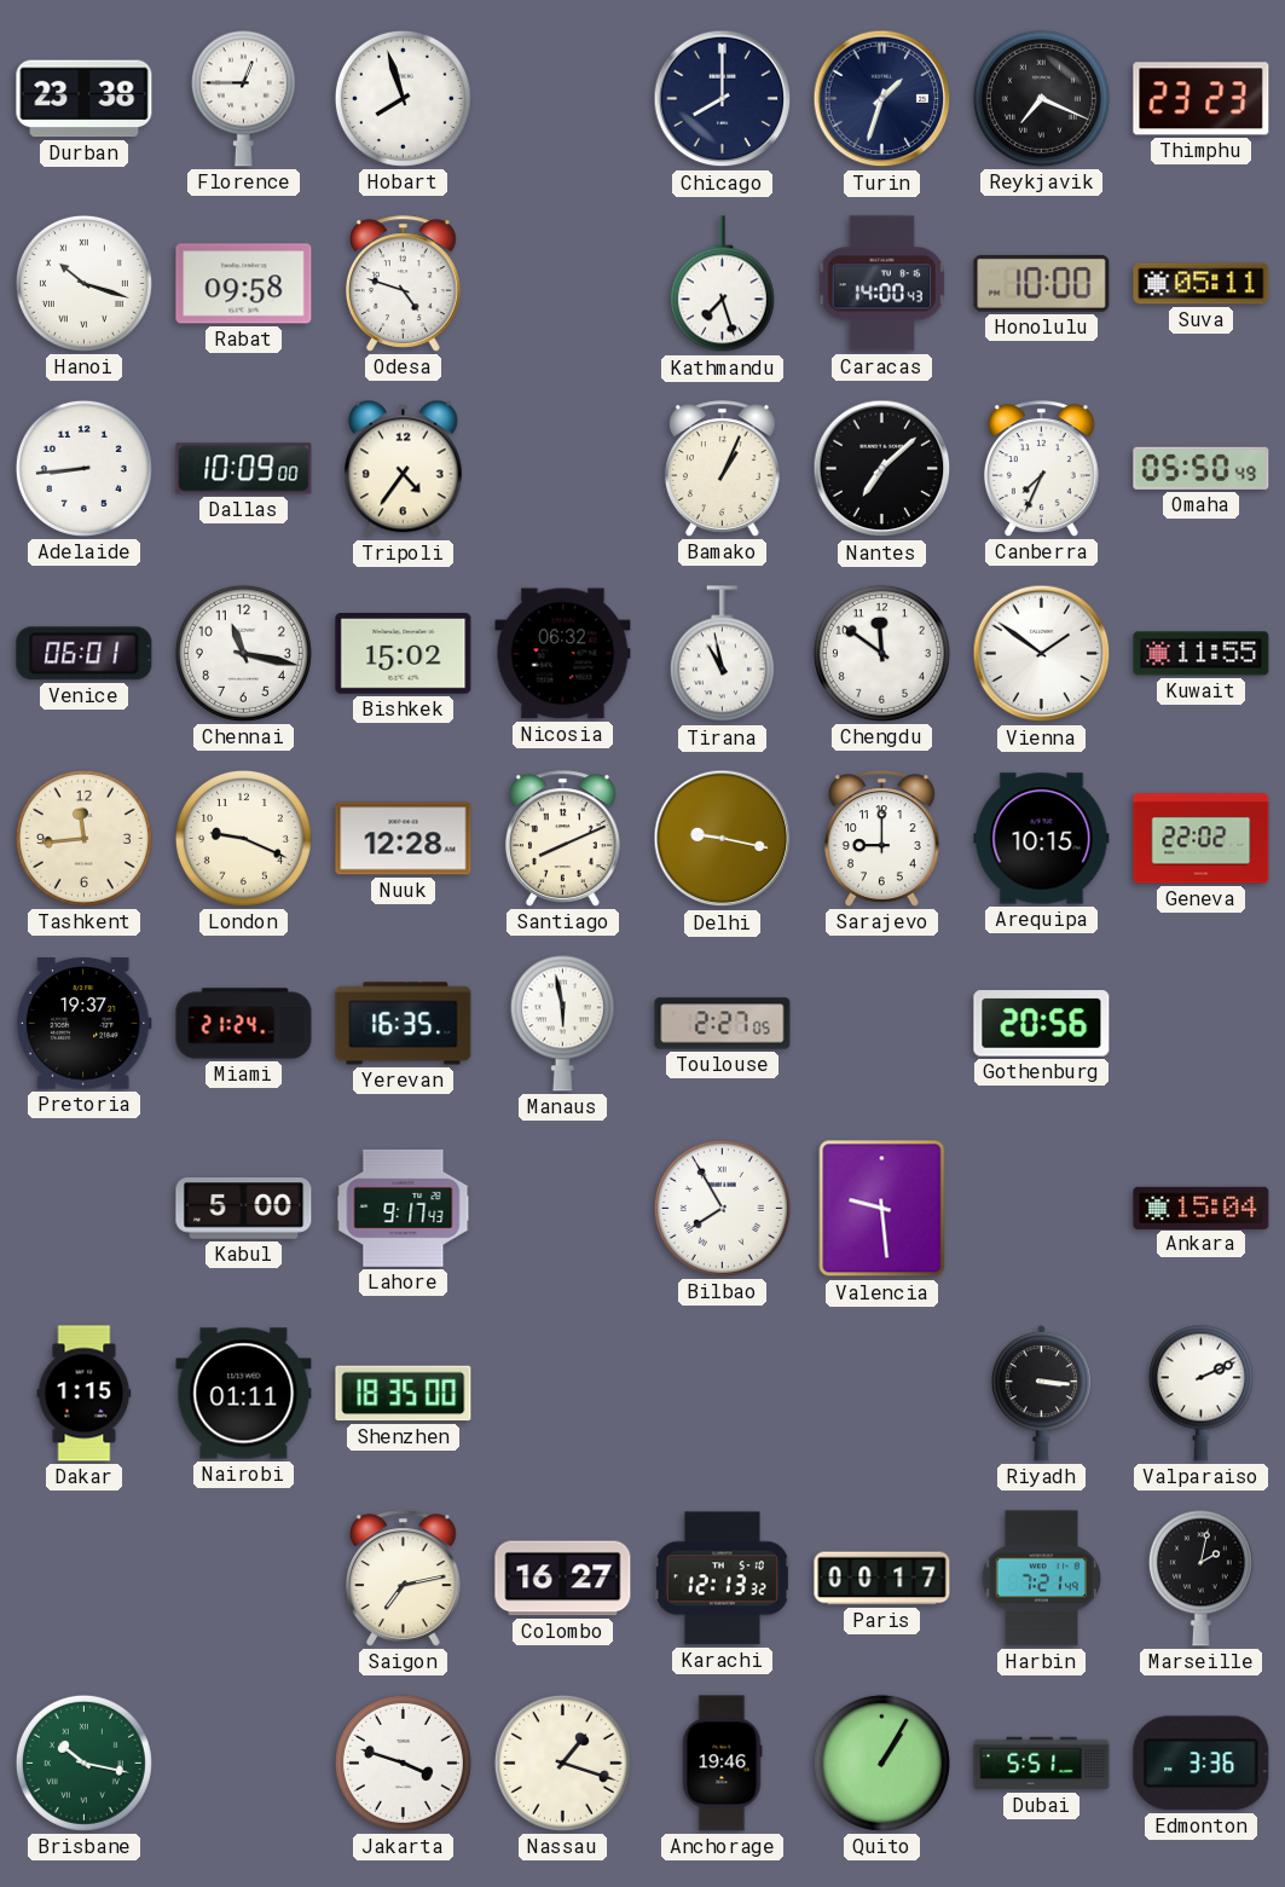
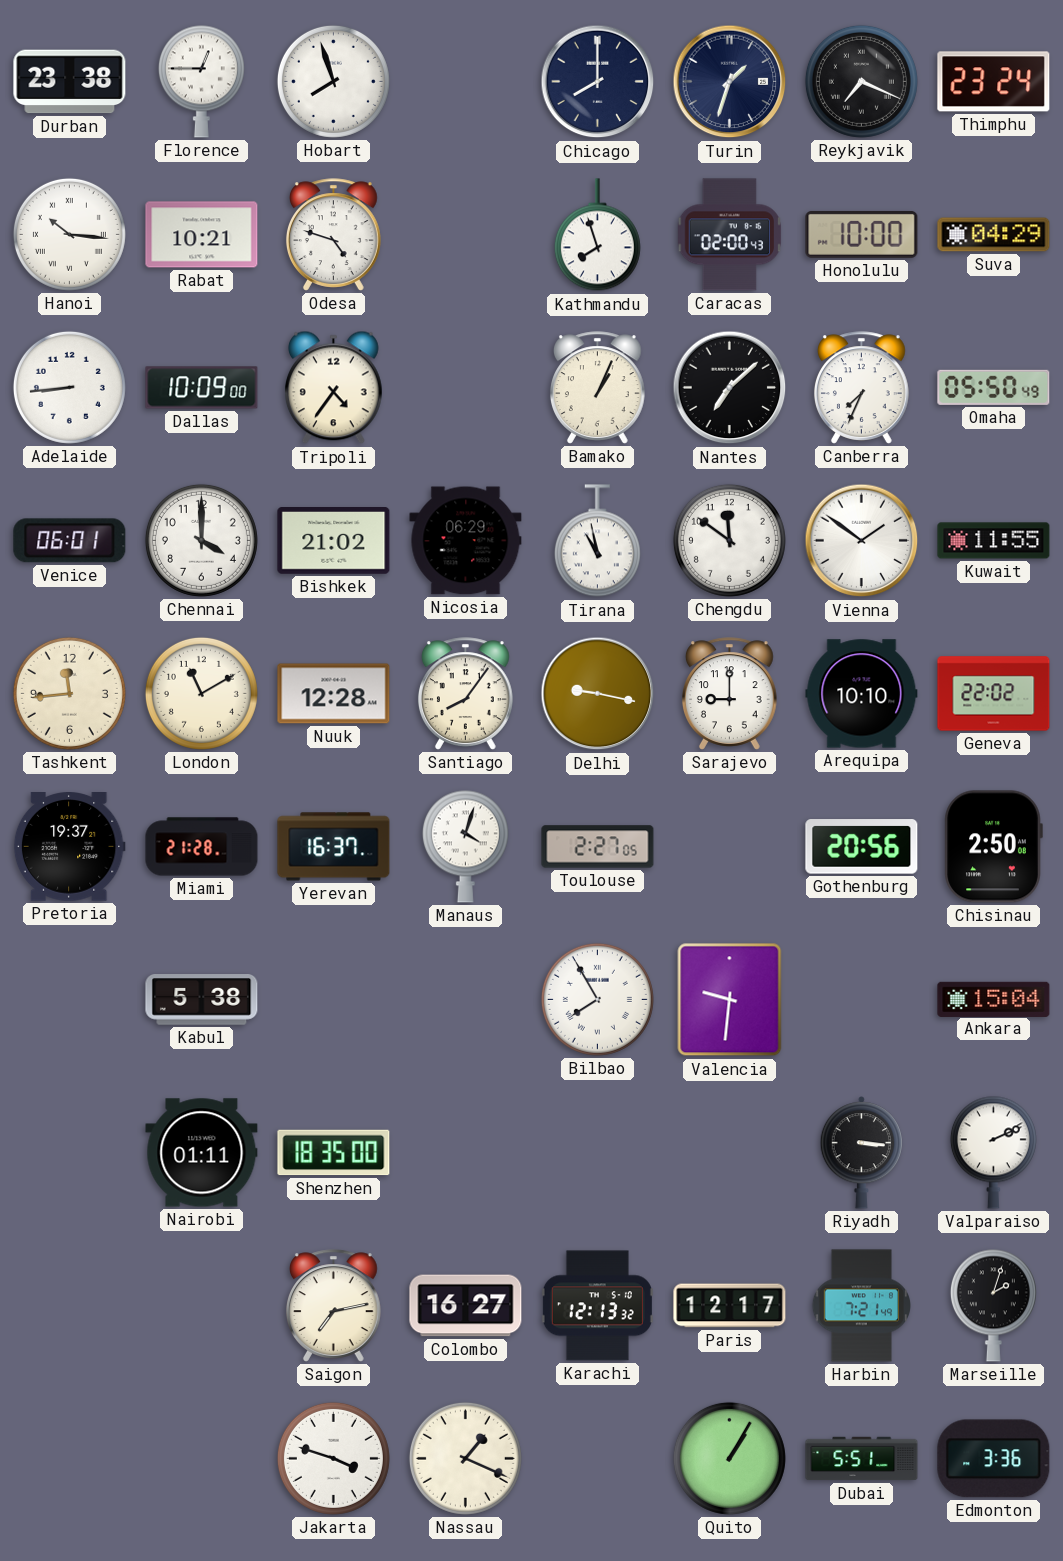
Thimphu: 23:23 -> 23:24 (994, 82)
Hanoi: 10:18 -> 10:16 (69, 234)
Rabat: 09:58 -> 10:21 (202, 235)
Kathmandu: 7:27 -> 7:57 (597, 235)
Caracas: 14:00 -> 02:00 (729, 235)
Suva: 05:11 -> 04:29 (994, 235)
Chennai: 11:17 -> 4:00 (201, 540)
Bishkek: 15:02 -> 21:02 (334, 541)
Nicosia: 06:32 -> 06:29 (466, 541)
London: 9:19 -> 11:10 (201, 693)
Santiago: 8:11 -> 8:06 (465, 694)
Arequipa: 10:15 -> 10:10 (862, 694)
Miami: 21:24 -> 21:28 (202, 847)
Yerevan: 16:35 -> 16:37 (334, 847)
Manaus: 5:58 -> 4:03 (465, 846)
Chisinau: none -> 2:50 (993, 847)
Kabul: 5:00 -> 5:38 (202, 1000)
Lahore: 9:17 -> none (404, 1208)
Valencia: 9:29 -> 9:31 (730, 1000)
Dakar: 1:15 -> none (85, 1394)
Paris: 00:17 -> 12:17 (730, 1306)
Marseille: 2:02 -> 2:03 (993, 1305)
Brisbane: 10:17 -> none (83, 1762)
Nassau: 1:18 -> 1:19 (465, 1458)
Anchorage: 19:46 -> none (722, 1764)
